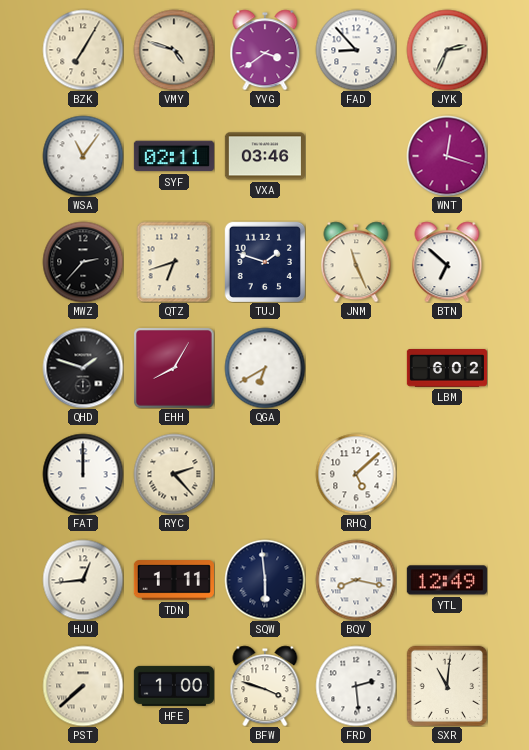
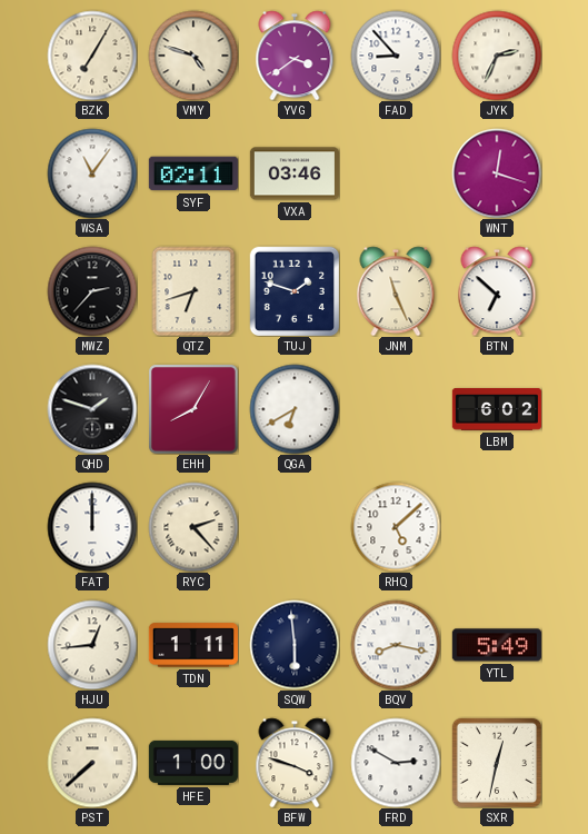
YTL: 12:49 -> 5:49 (497, 645)
FRD: 2:29 -> 2:50 (396, 763)
SXR: 11:01 -> 12:32 (496, 762)
